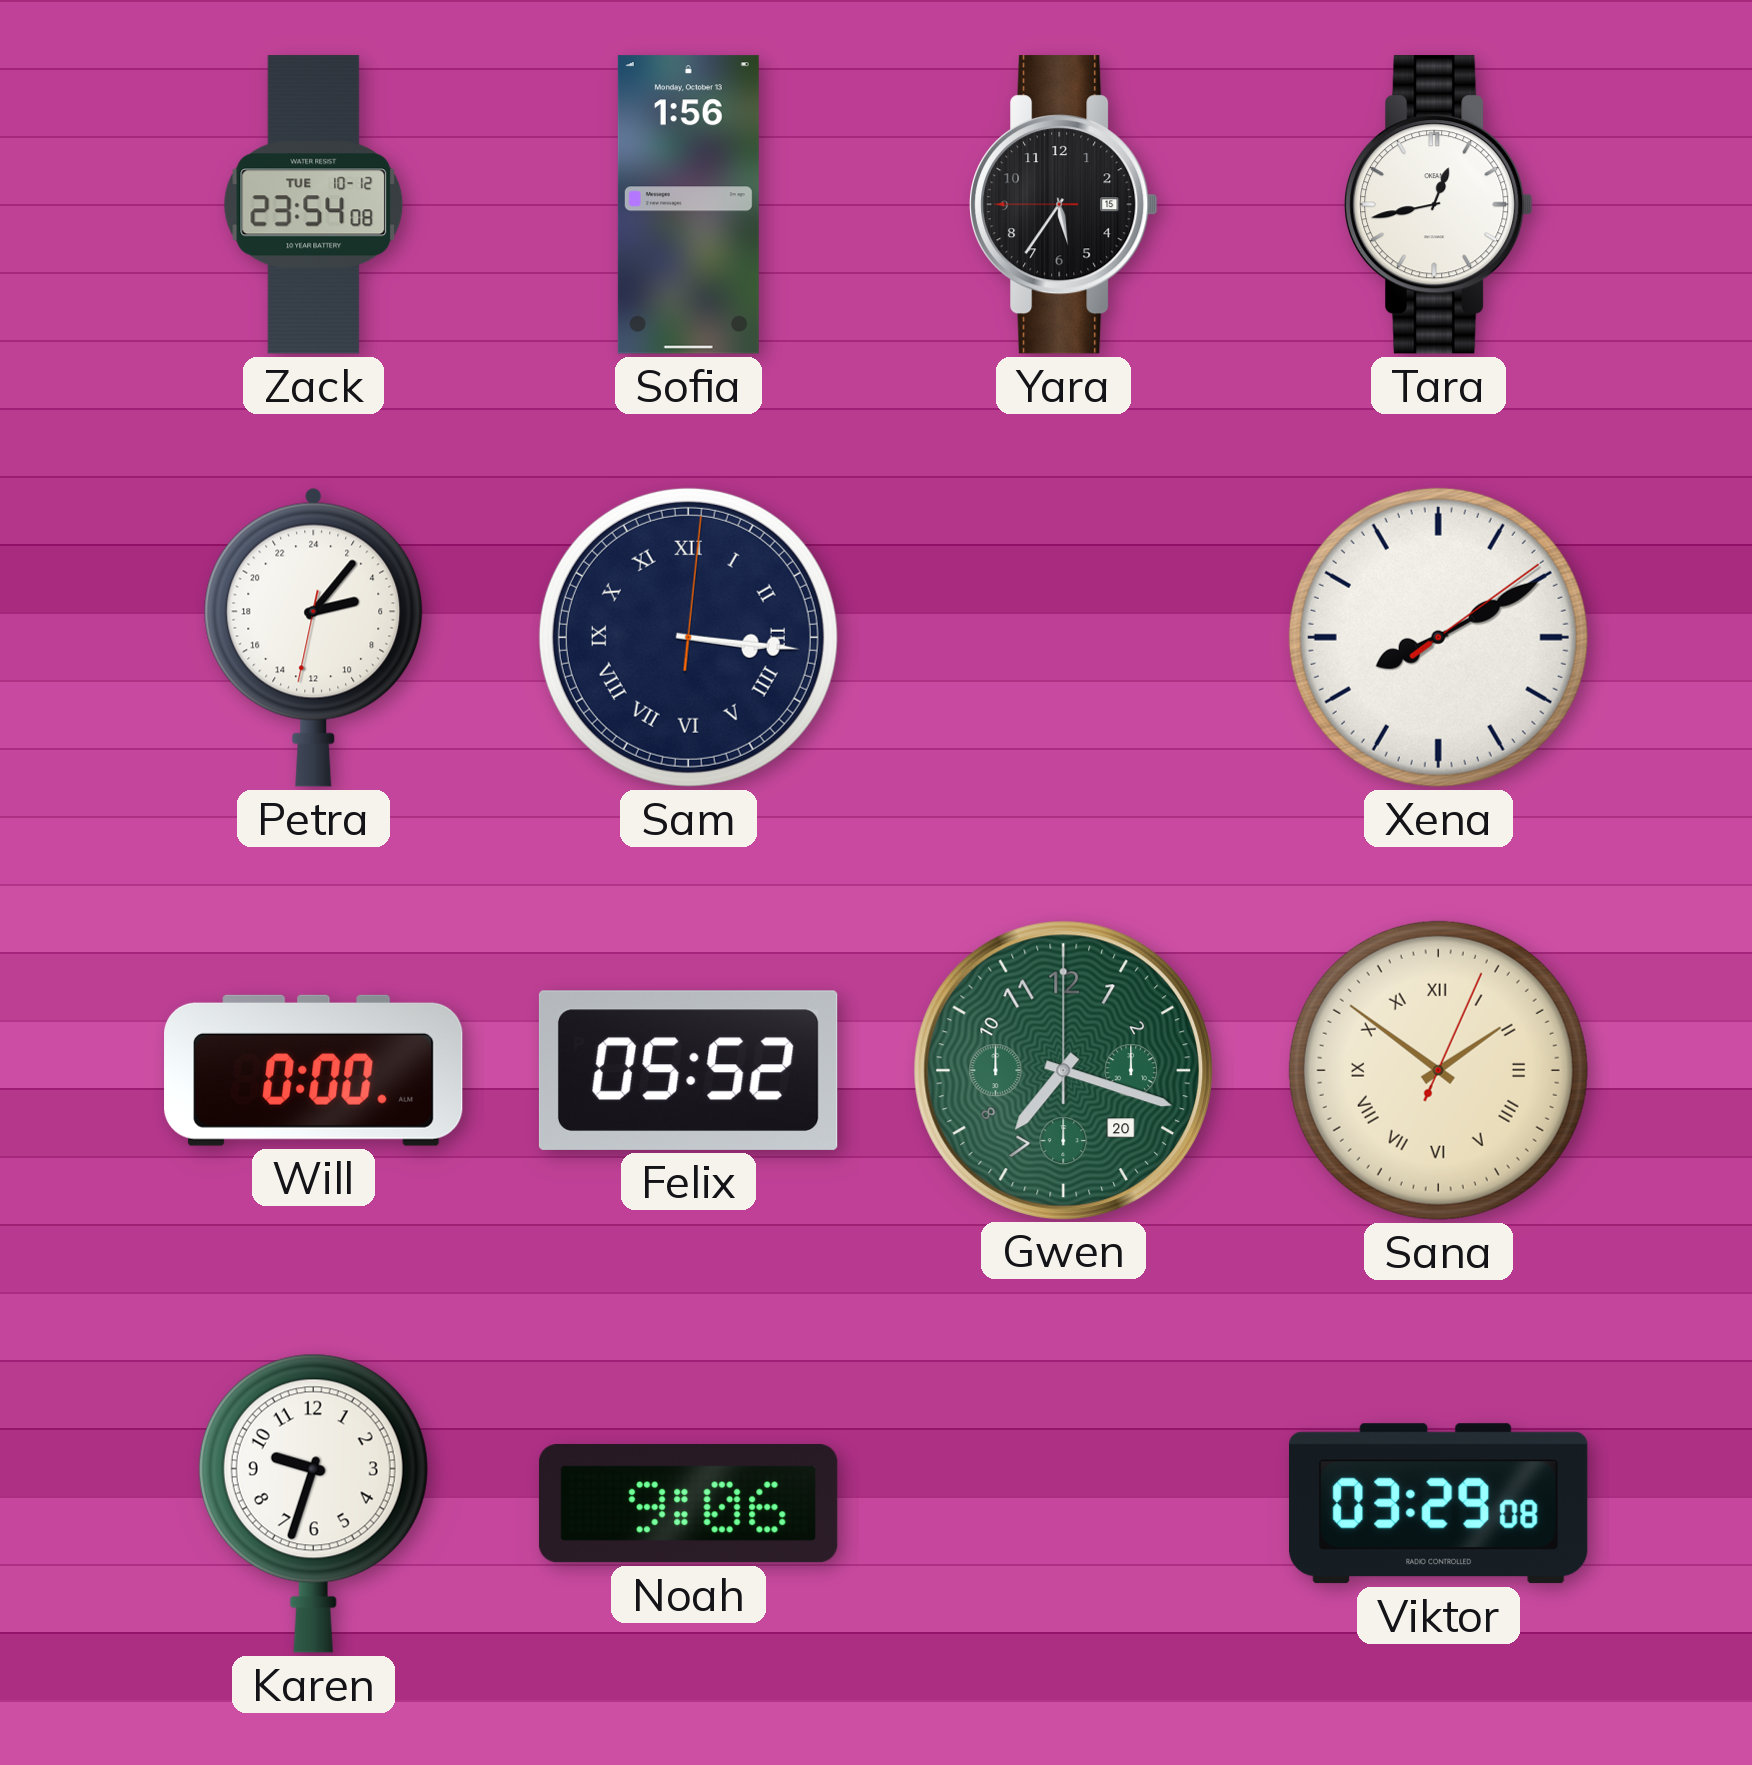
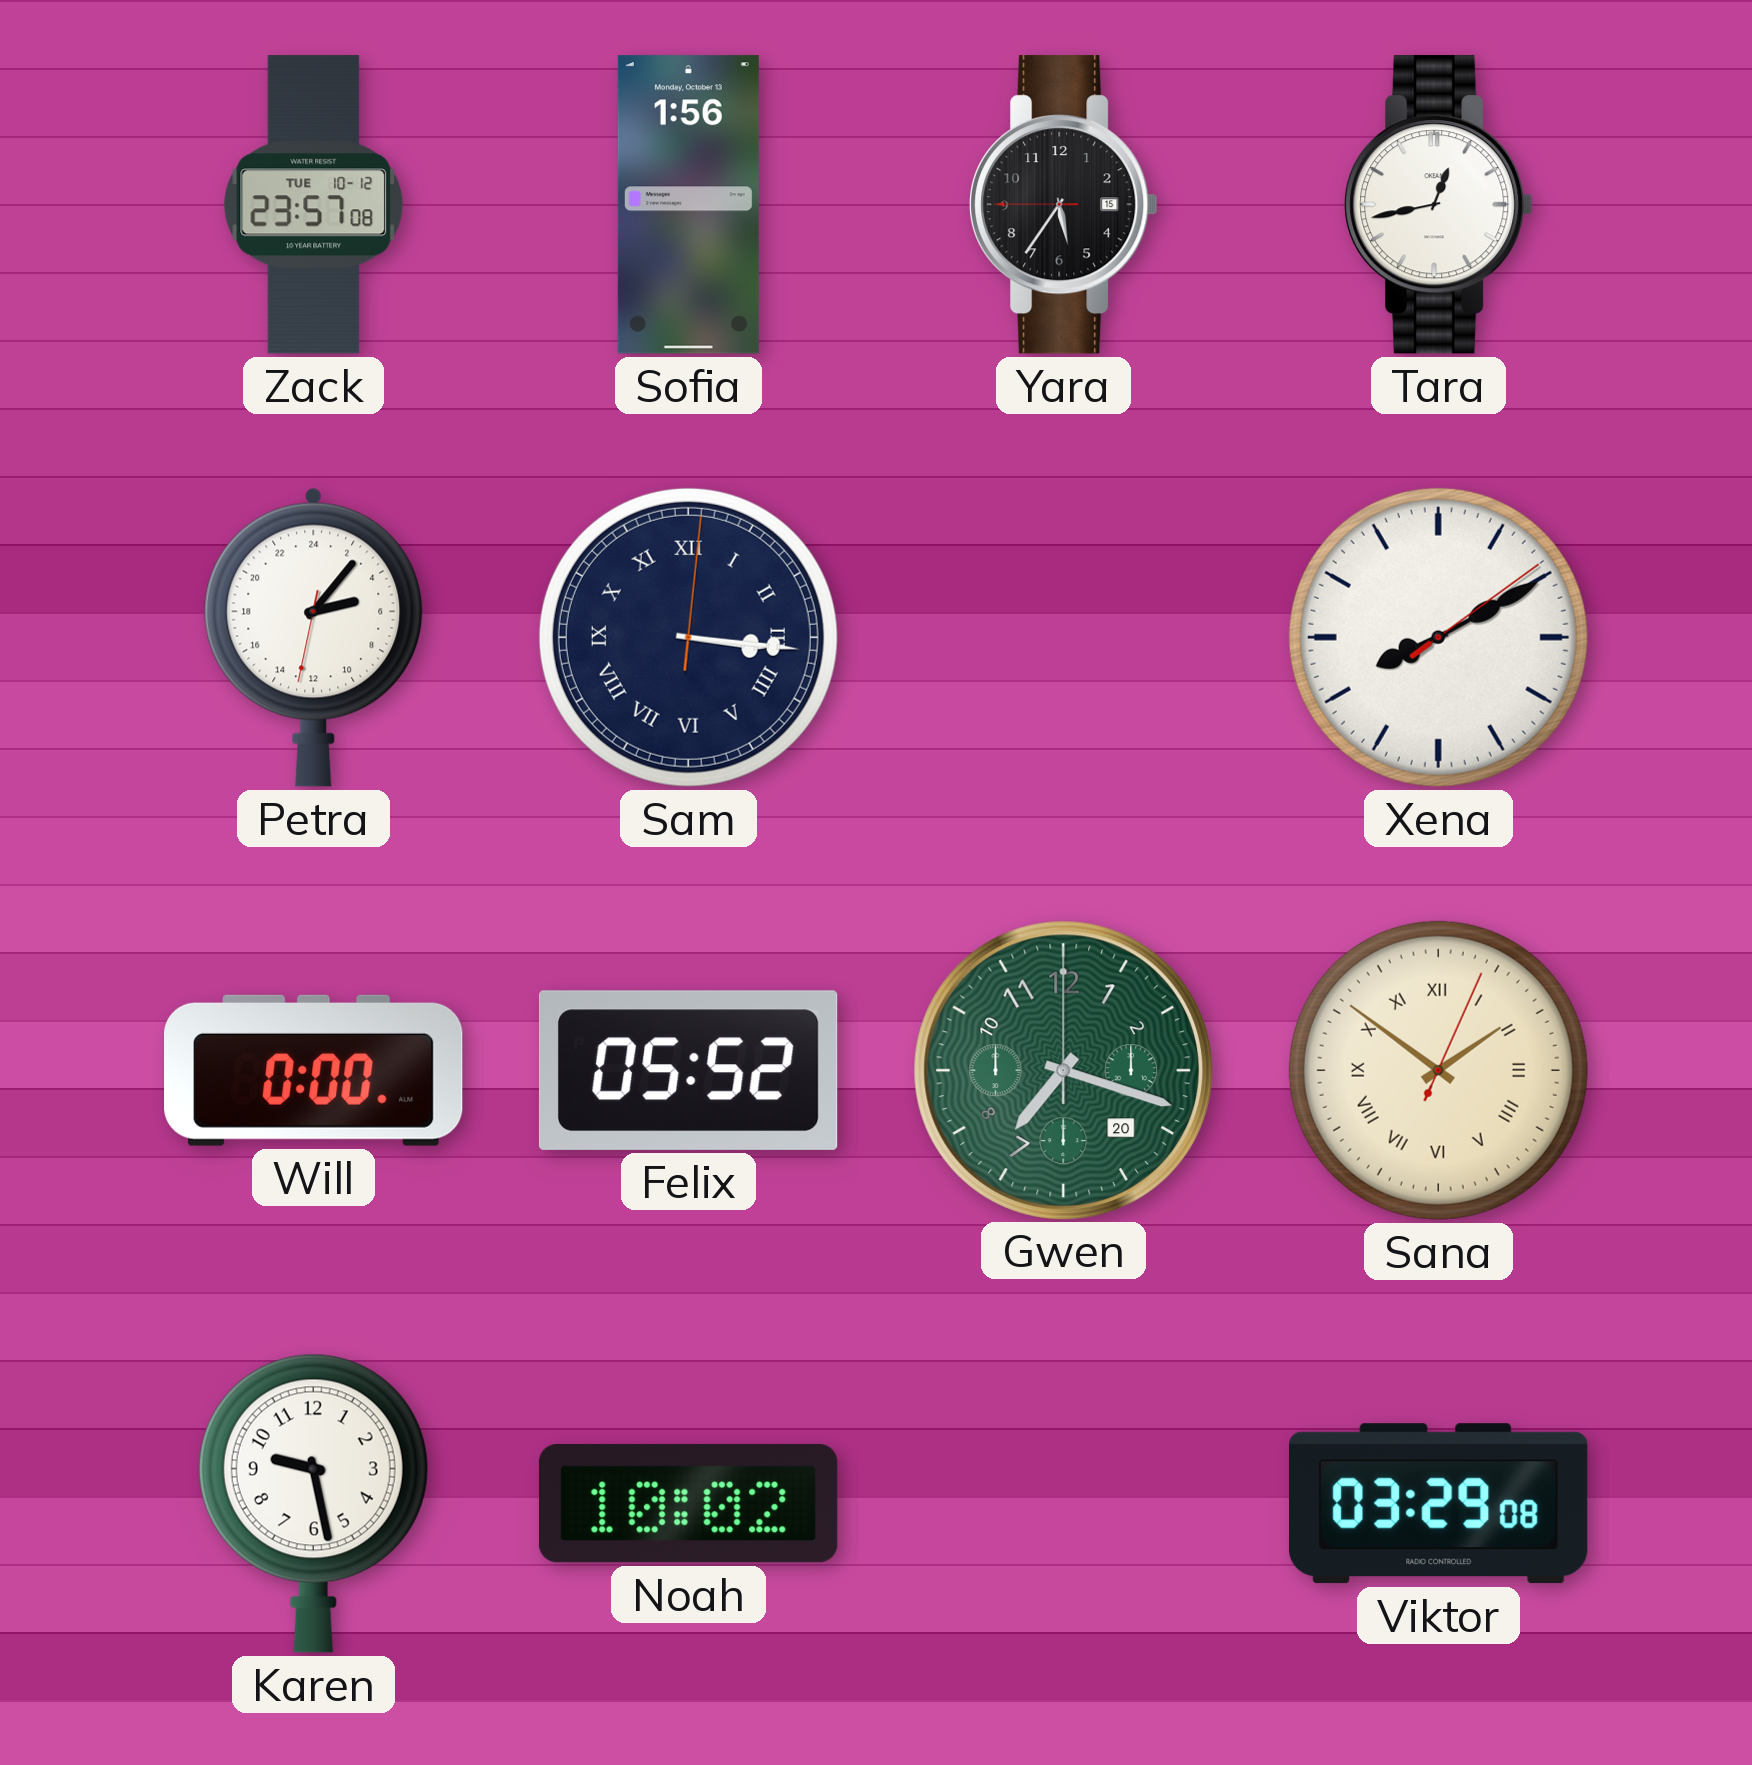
Zack: 23:54 -> 23:57 (314, 205)
Karen: 9:33 -> 9:28 (313, 1503)
Noah: 9:06 -> 10:02 (688, 1504)
